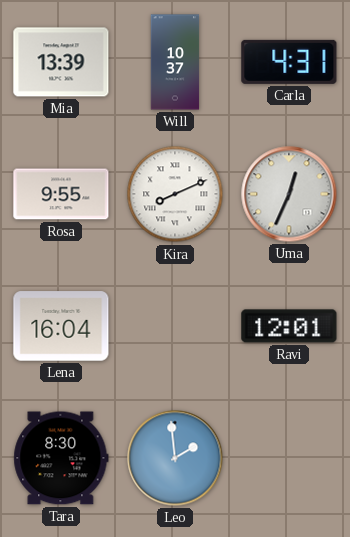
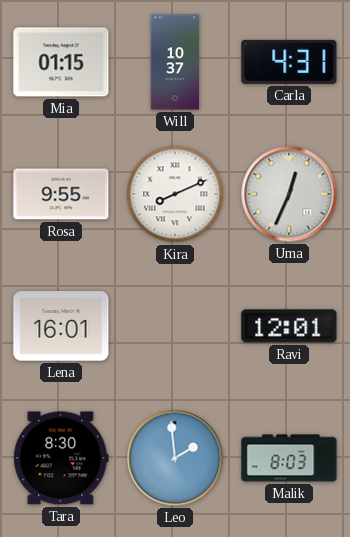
Mia: 13:39 -> 01:15 (61, 62)
Lena: 16:04 -> 16:01 (61, 326)
Malik: none -> 8:03 (289, 458)
